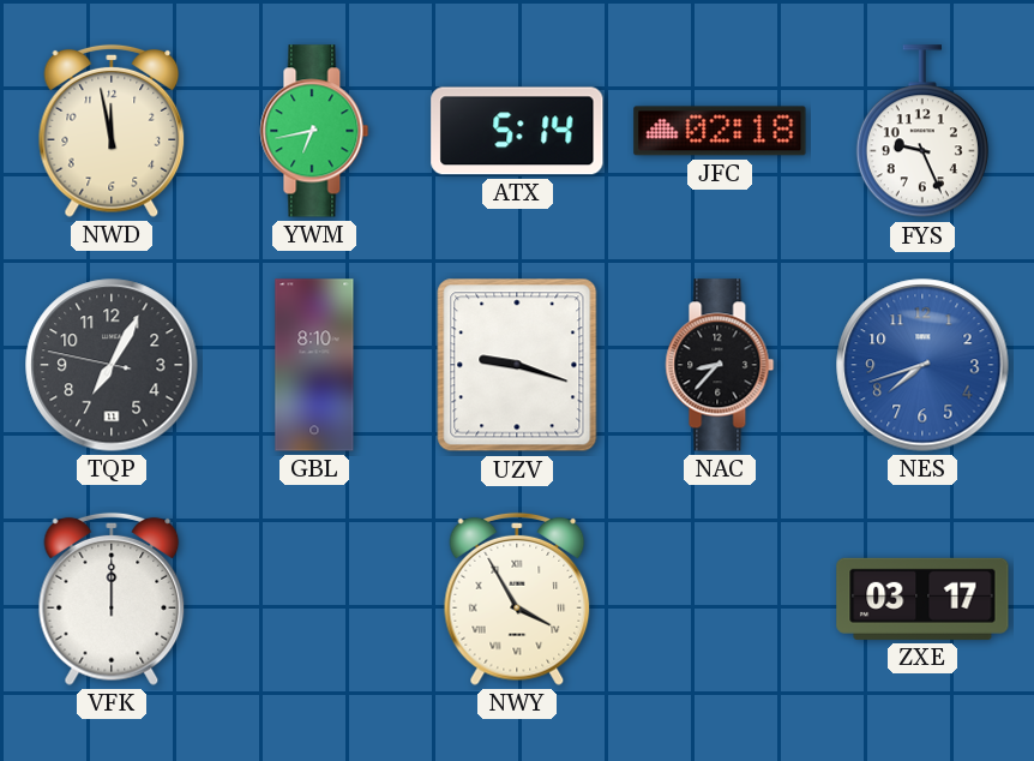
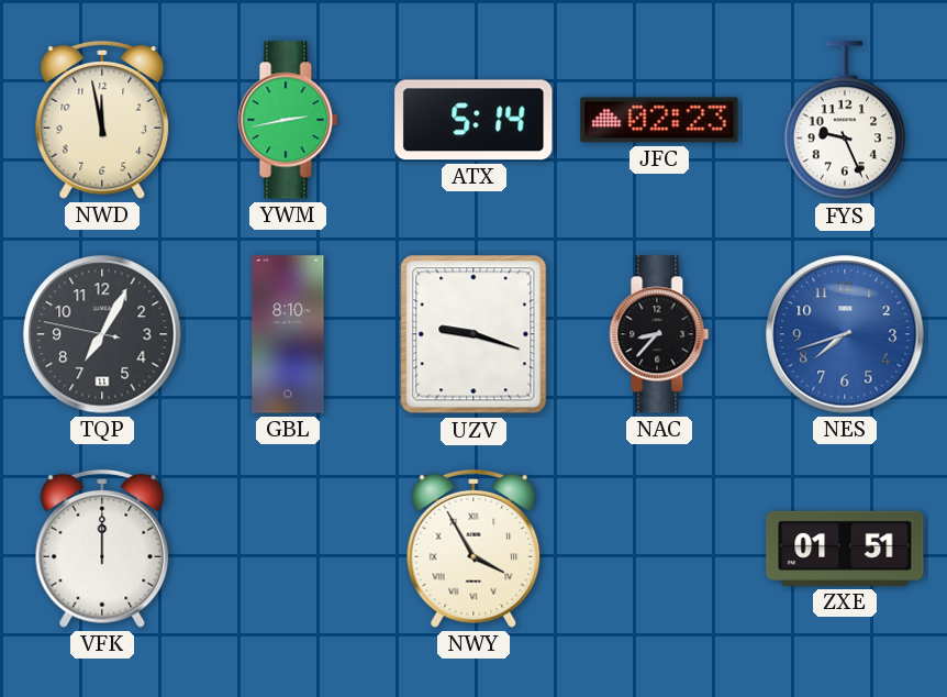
YWM: 6:43 -> 2:43 (288, 120)
JFC: 02:18 -> 02:23 (659, 120)
ZXE: 03:17 -> 01:51 (845, 549)
